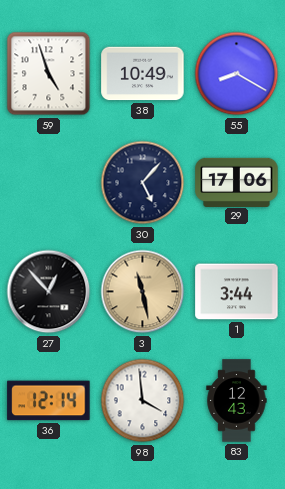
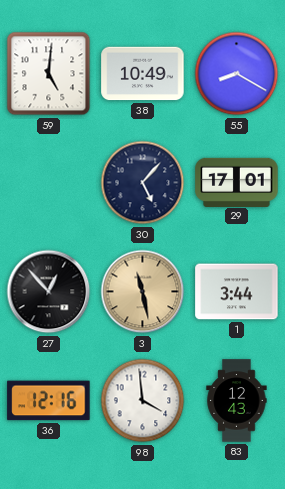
59: 4:57 -> 5:01 (49, 74)
29: 17:06 -> 17:01 (237, 182)
36: 12:14 -> 12:16 (49, 401)
